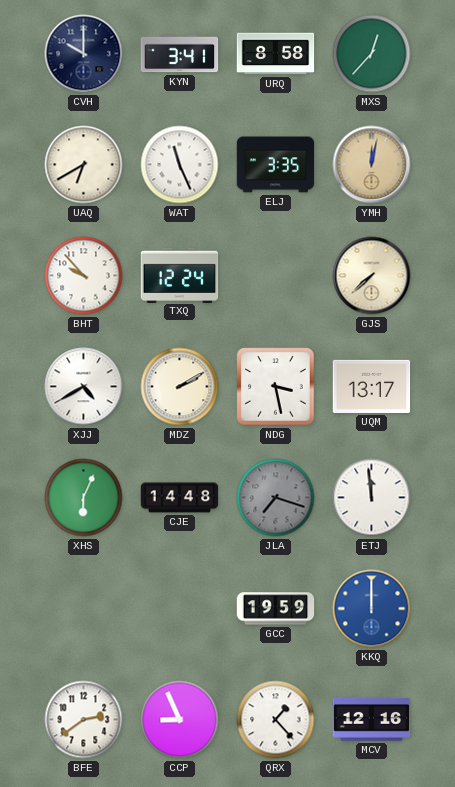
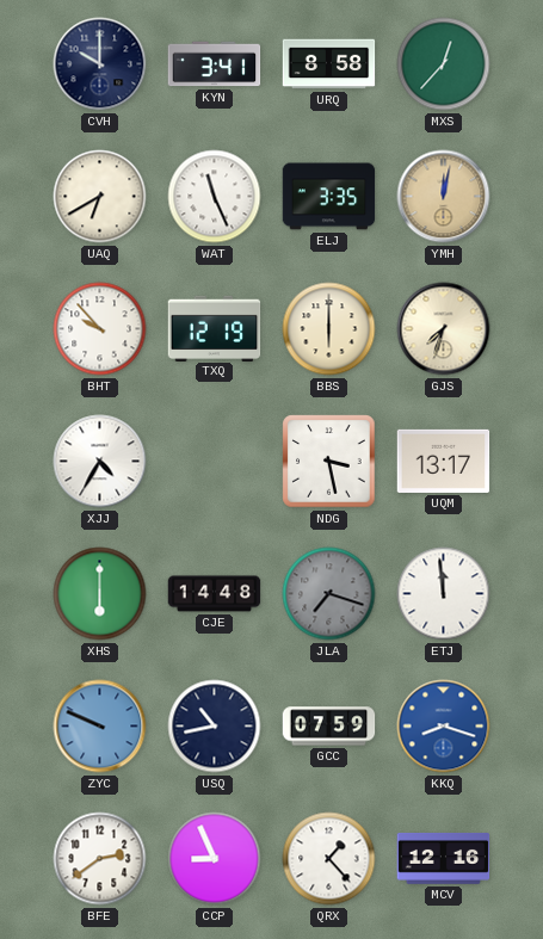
TXQ: 12:24 -> 12:19 (215, 328)
BBS: none -> 6:00 (329, 329)
GJS: 7:38 -> 7:33 (444, 329)
XJJ: 4:40 -> 4:35 (100, 462)
MDZ: 2:10 -> none (180, 387)
XHS: 6:04 -> 6:00 (100, 594)
ZYC: none -> 9:49 (100, 727)
USQ: none -> 10:43 (215, 727)
GCC: 19:59 -> 07:59 (329, 727)
KKQ: 12:00 -> 8:18 (444, 727)
